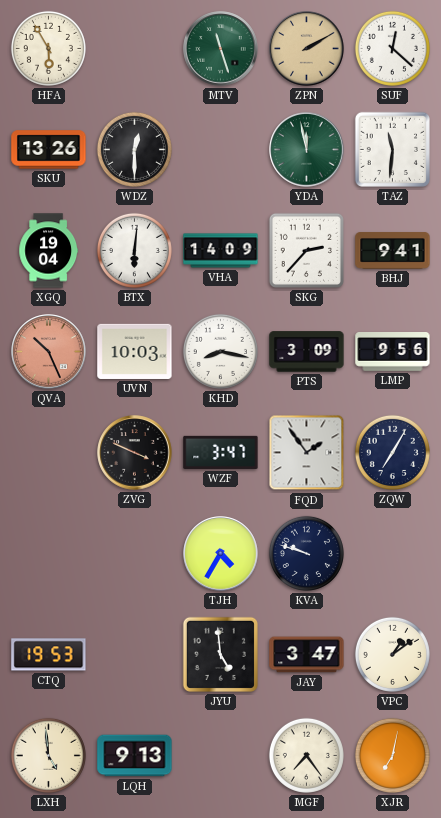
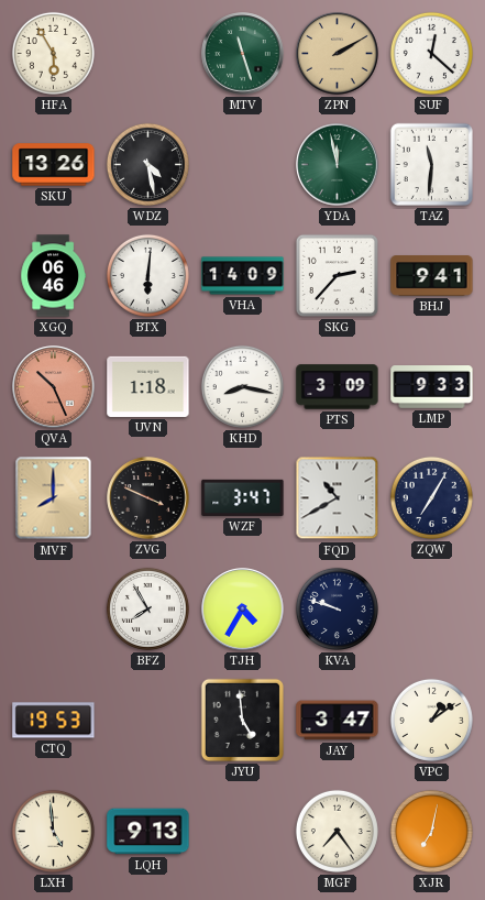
WDZ: 12:30 -> 4:28 (147, 164)
XGQ: 19:04 -> 06:46 (53, 276)
UVN: 10:03 -> 1:18 (148, 386)
LMP: 9:56 -> 9:33 (432, 387)
MVF: none -> 8:00 (54, 498)
FQD: 1:54 -> 10:40 (338, 498)
BFZ: none -> 7:55 (147, 608)
